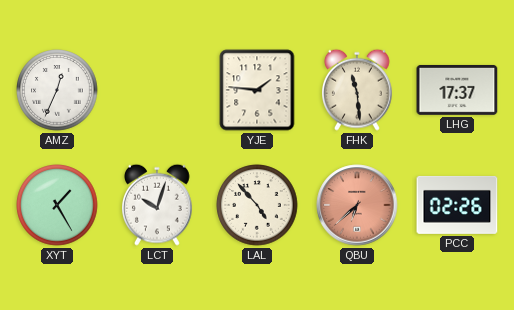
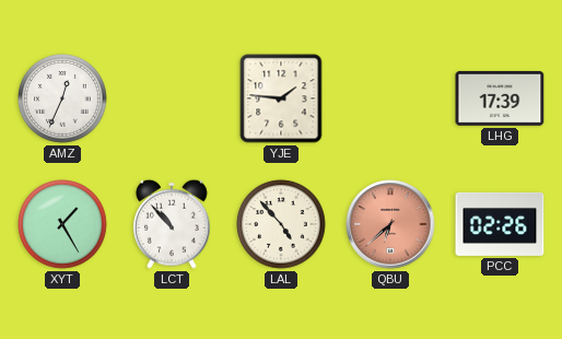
FHK: 11:29 -> none (358, 90)
LHG: 17:37 -> 17:39 (500, 98)
LCT: 10:03 -> 10:53 (173, 224)
